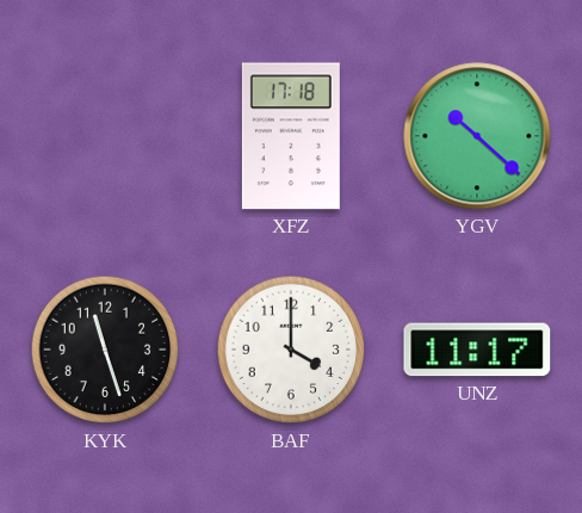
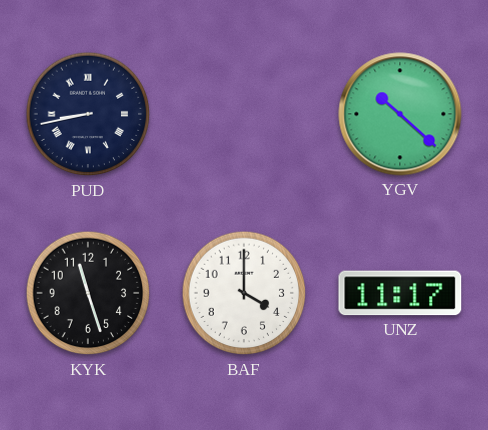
PUD: none -> 8:43 (88, 114)
XFZ: 17:18 -> none (291, 136)
